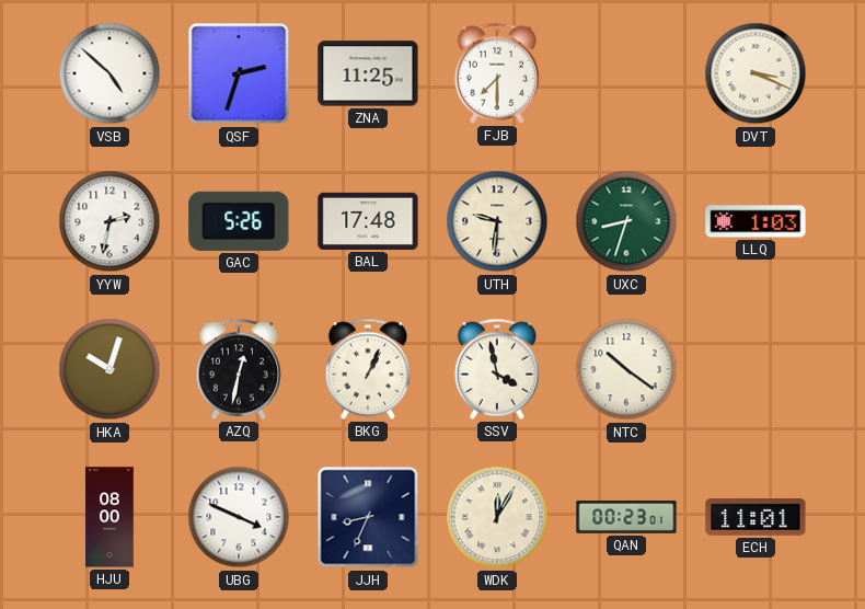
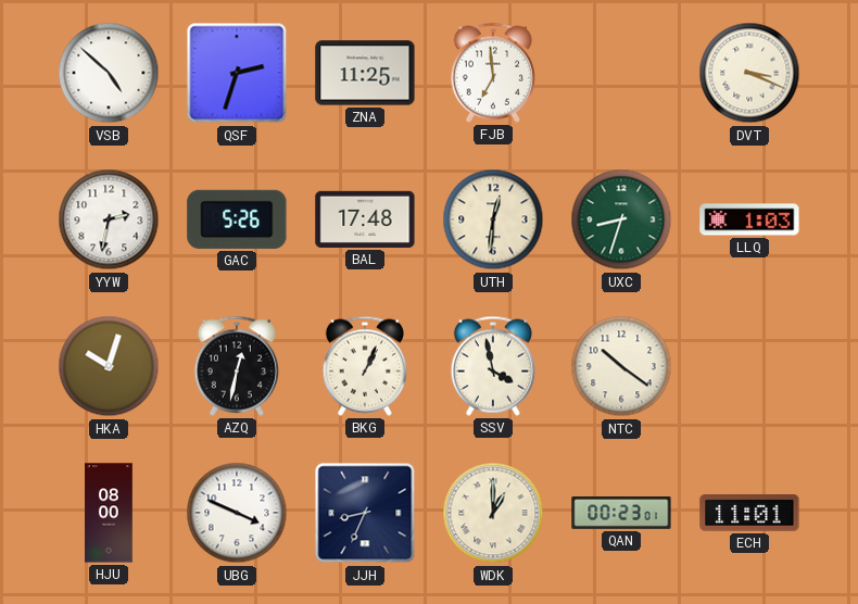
FJB: 7:30 -> 6:59 (492, 73)
UTH: 9:31 -> 12:31 (493, 219)
WDK: 12:05 -> 1:00 (493, 513)
